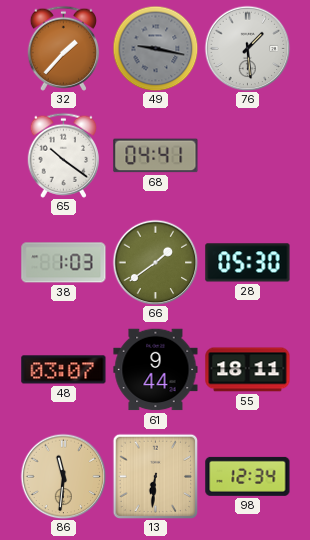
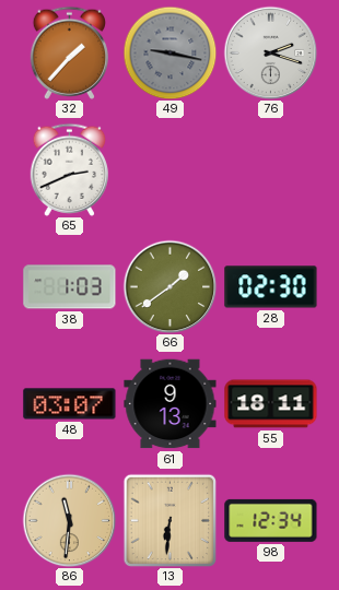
76: 1:29 -> 2:18 (270, 52)
65: 10:21 -> 2:41 (69, 169)
68: 04:41 -> none (156, 156)
28: 05:30 -> 02:30 (271, 287)
61: 9:44 -> 9:13 (171, 404)
